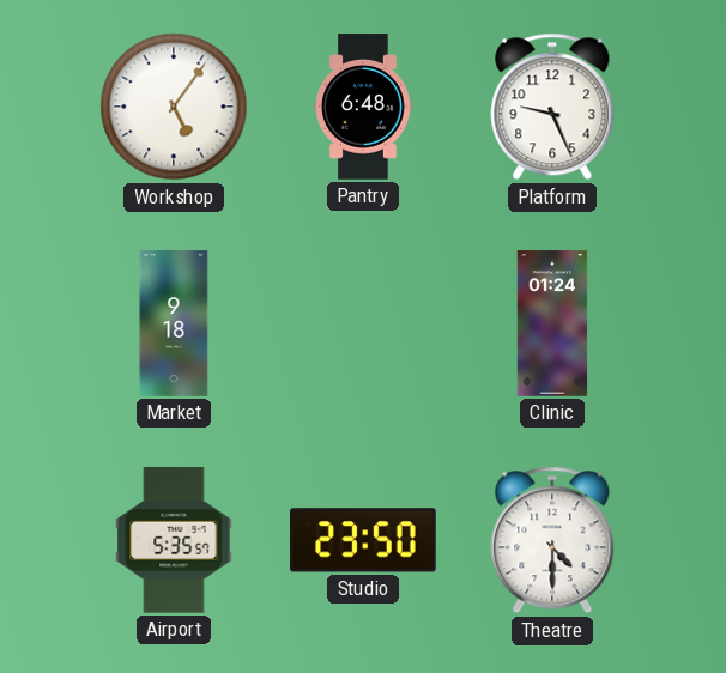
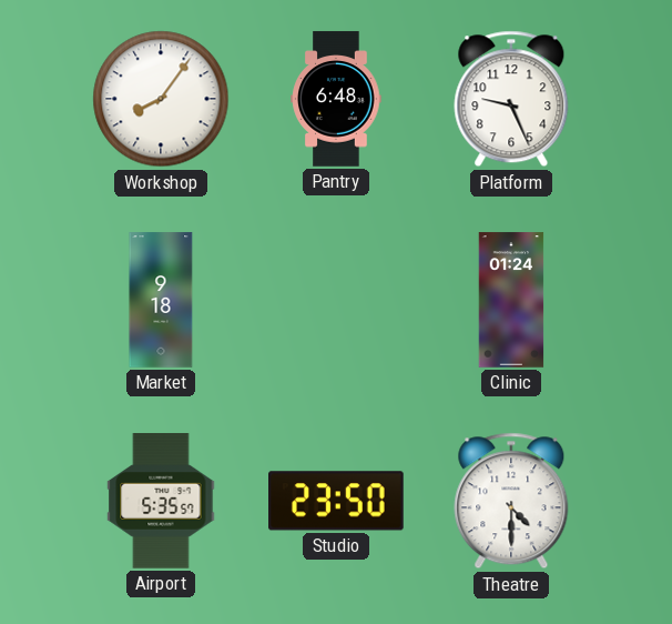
Workshop: 5:06 -> 8:06 (161, 99)
